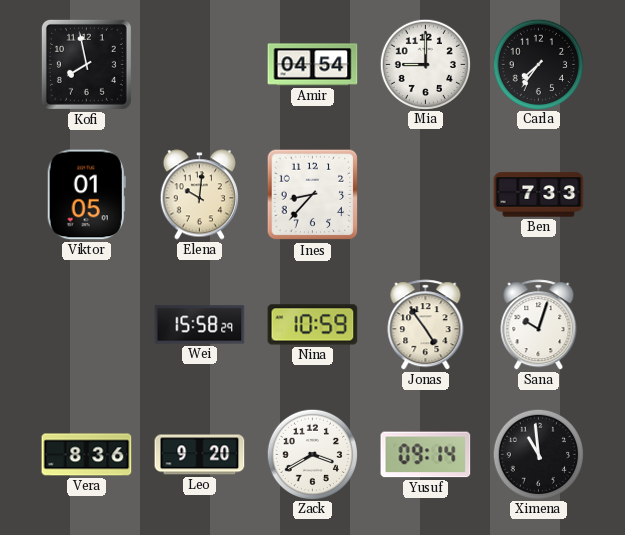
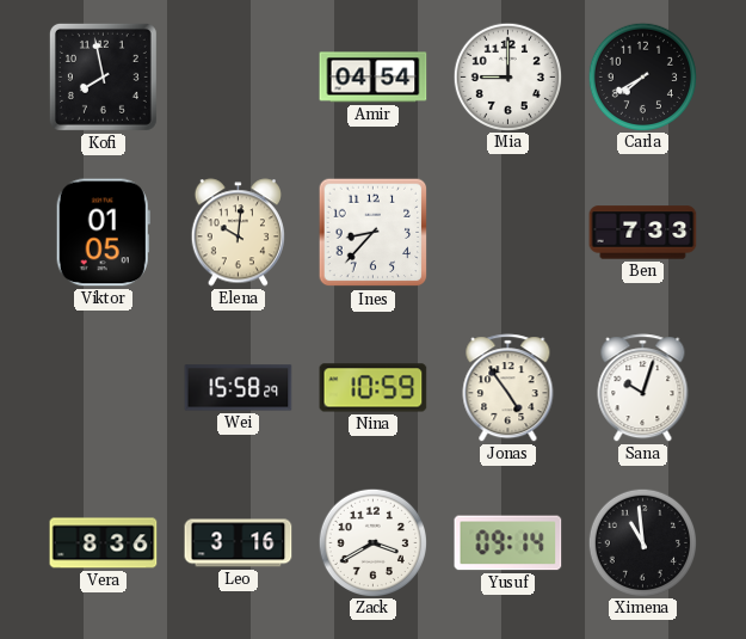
Carla: 7:36 -> 7:40 (642, 76)
Leo: 9:20 -> 3:16 (239, 543)
